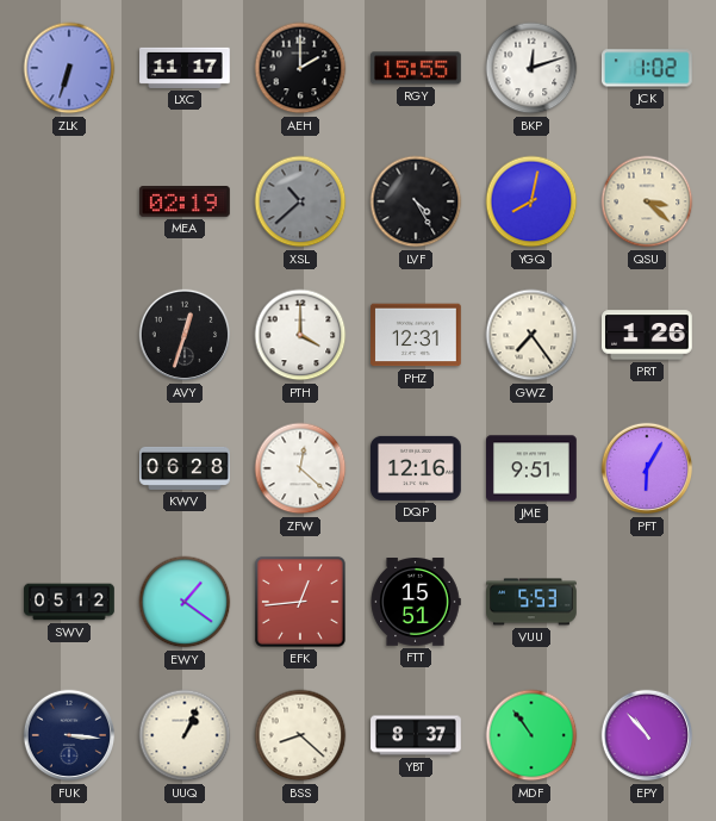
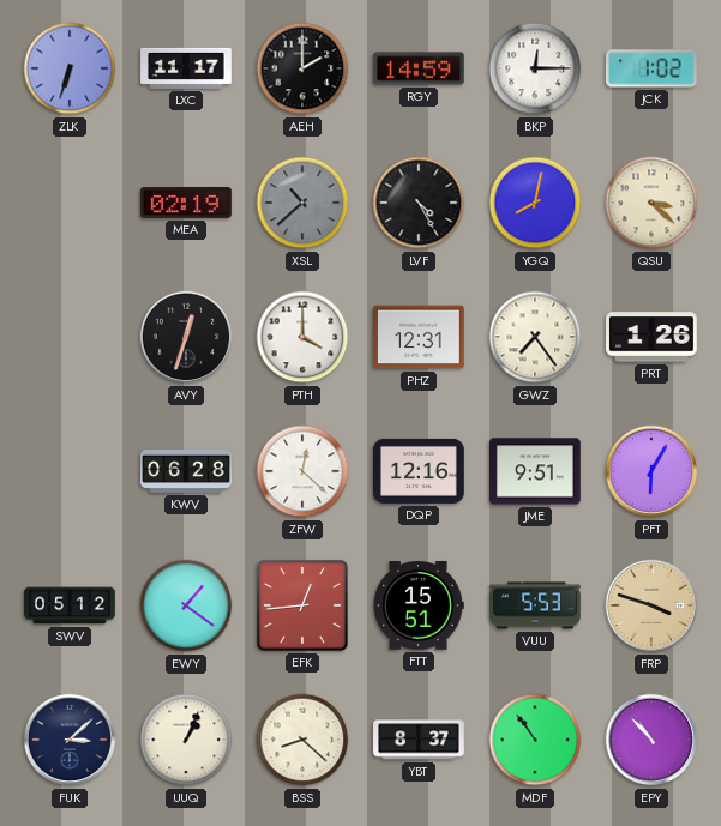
RGY: 15:55 -> 14:59 (420, 68)
BKP: 12:12 -> 12:15 (535, 68)
FRP: none -> 3:48 (651, 605)
FUK: 3:16 -> 3:08 (70, 740)
